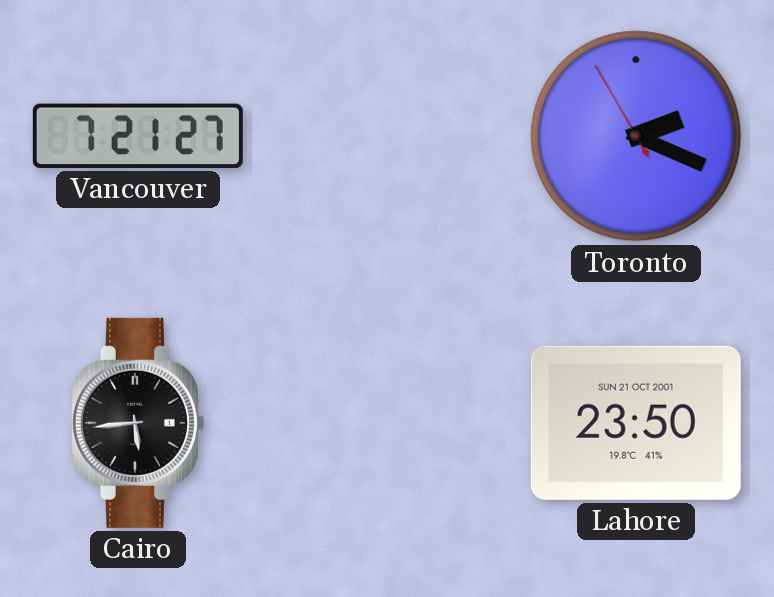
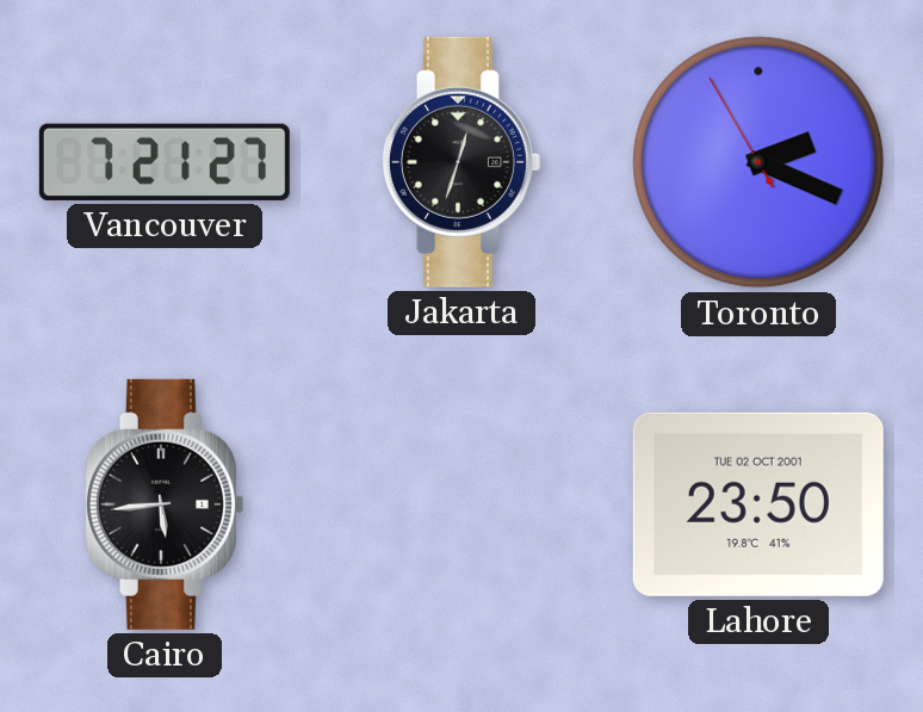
Jakarta: none -> 12:33 (460, 162)
Lahore date: SUN 21 OCT 2001 -> TUE 02 OCT 2001 (758, 504)
